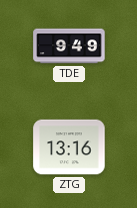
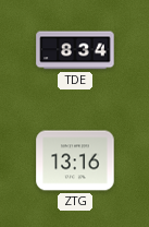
TDE: 9:49 -> 8:34 (75, 50)
